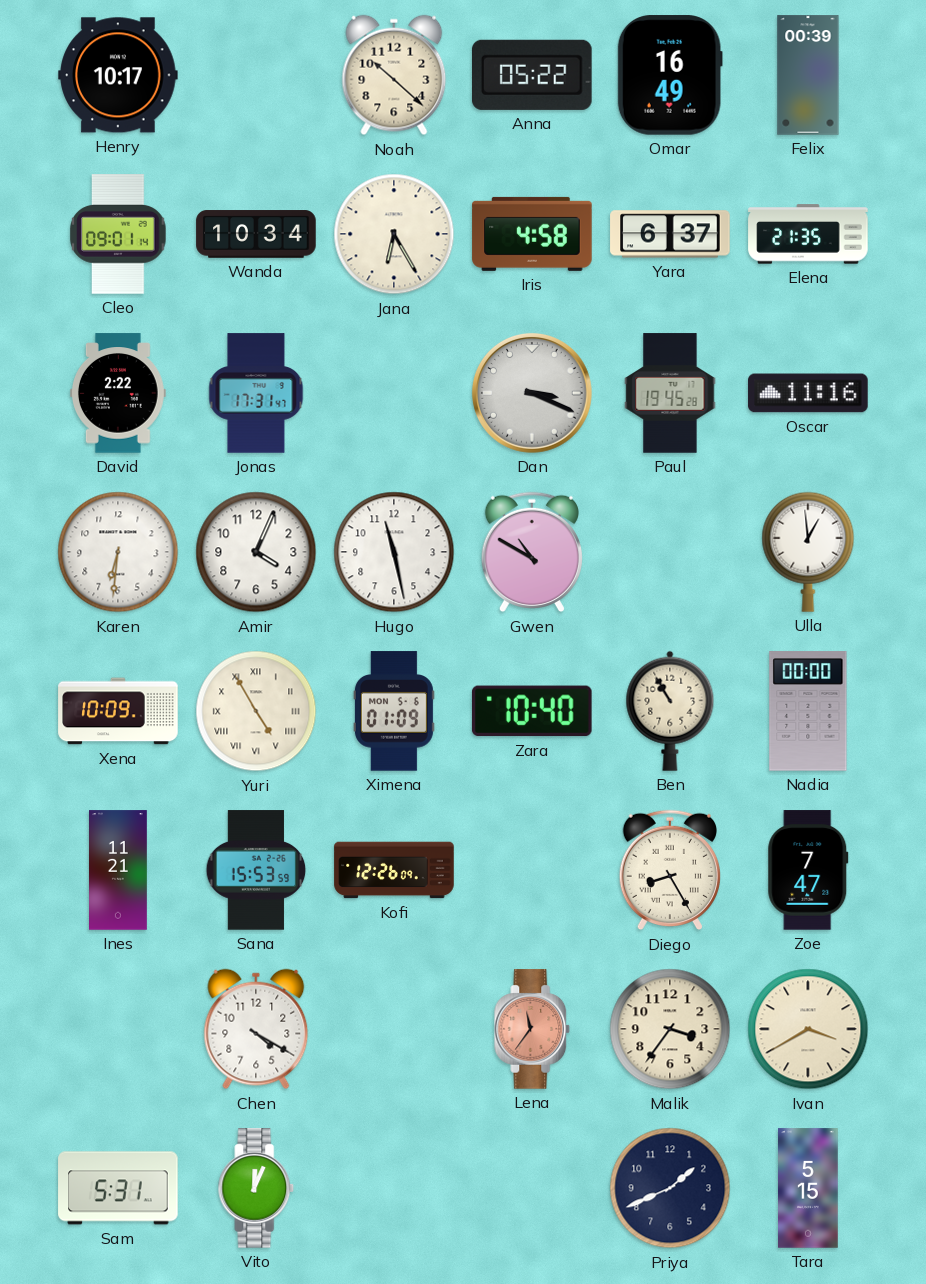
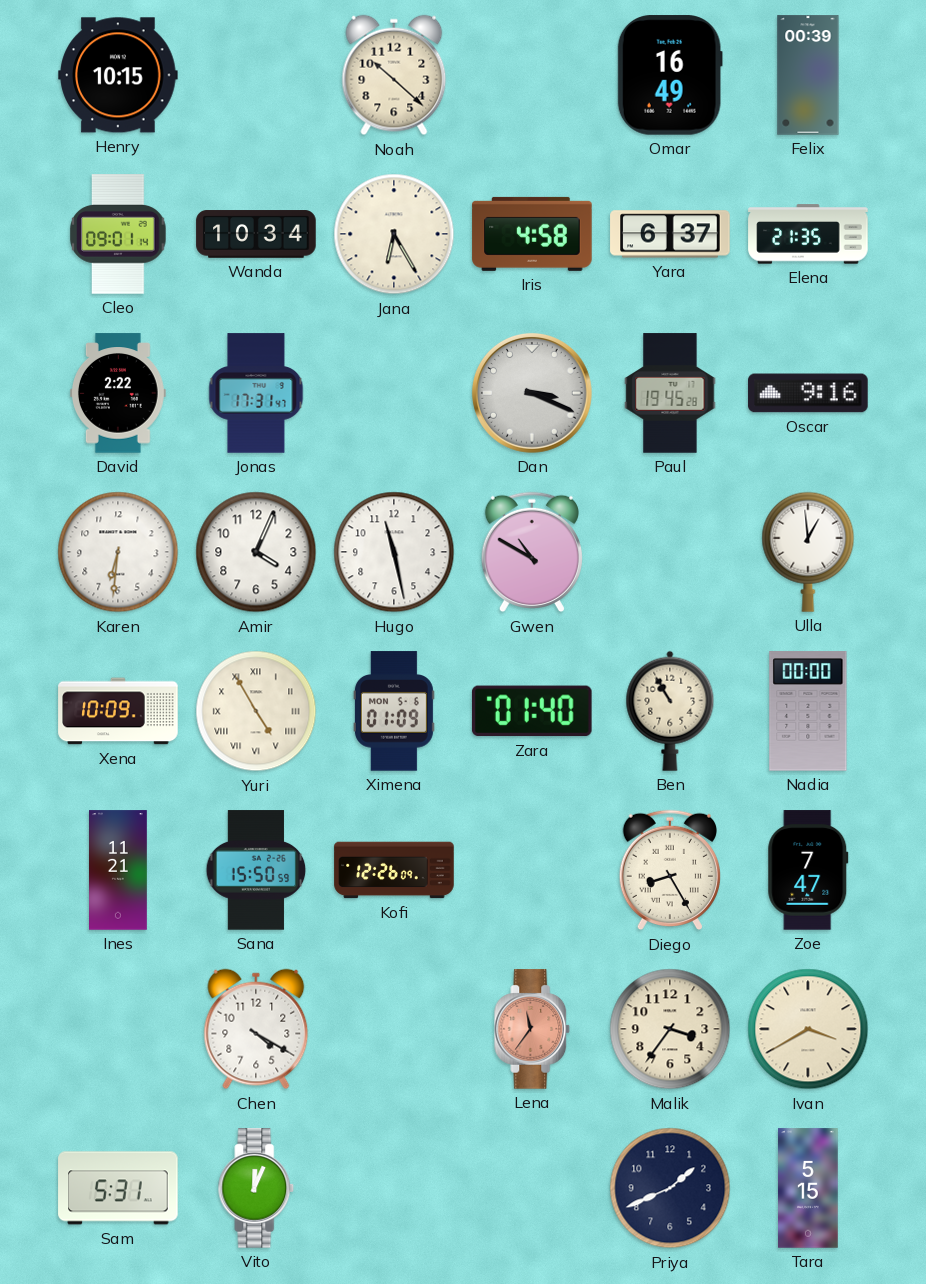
Henry: 10:17 -> 10:15 (118, 75)
Anna: 05:22 -> none (533, 75)
Oscar: 11:16 -> 9:16 (808, 393)
Zara: 10:40 -> 01:40 (532, 711)
Sana: 15:53 -> 15:50 (256, 870)
